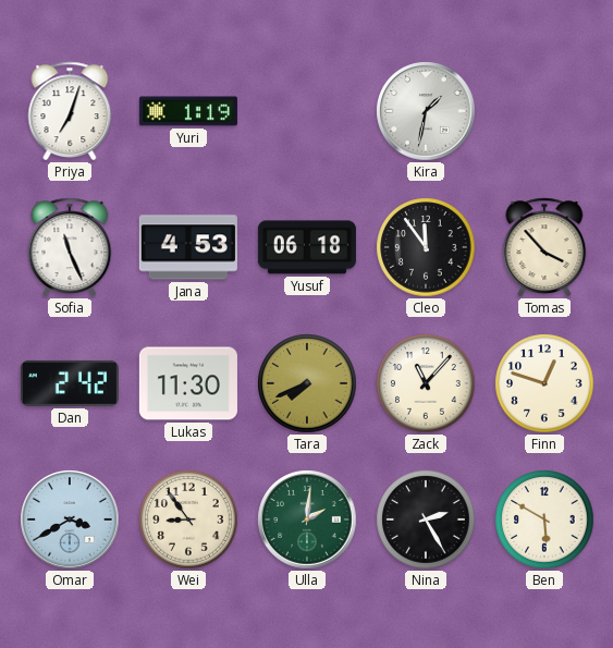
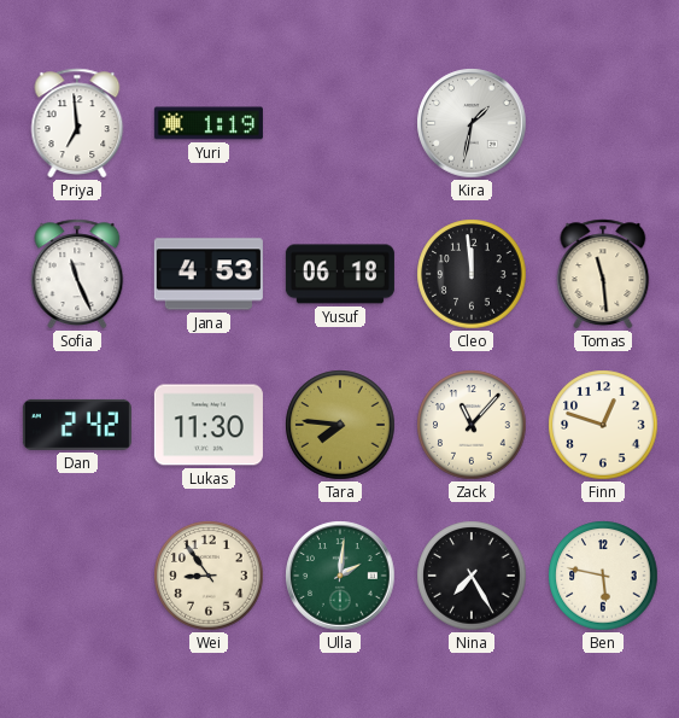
Priya: 7:03 -> 6:59 (77, 123)
Cleo: 11:54 -> 11:59 (472, 274)
Tomas: 3:53 -> 11:29 (603, 274)
Tara: 7:41 -> 7:46 (340, 425)
Omar: 3:40 -> none (70, 519)
Nina: 2:25 -> 7:25 (472, 576)
Ben: 5:50 -> 5:47 (603, 576)
